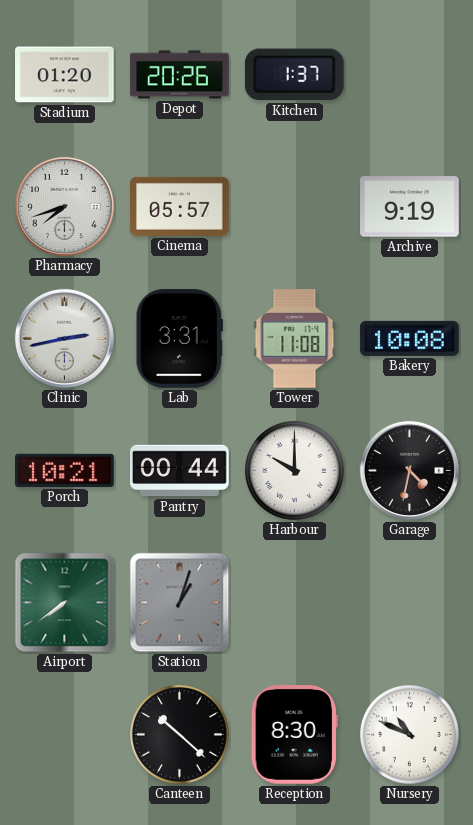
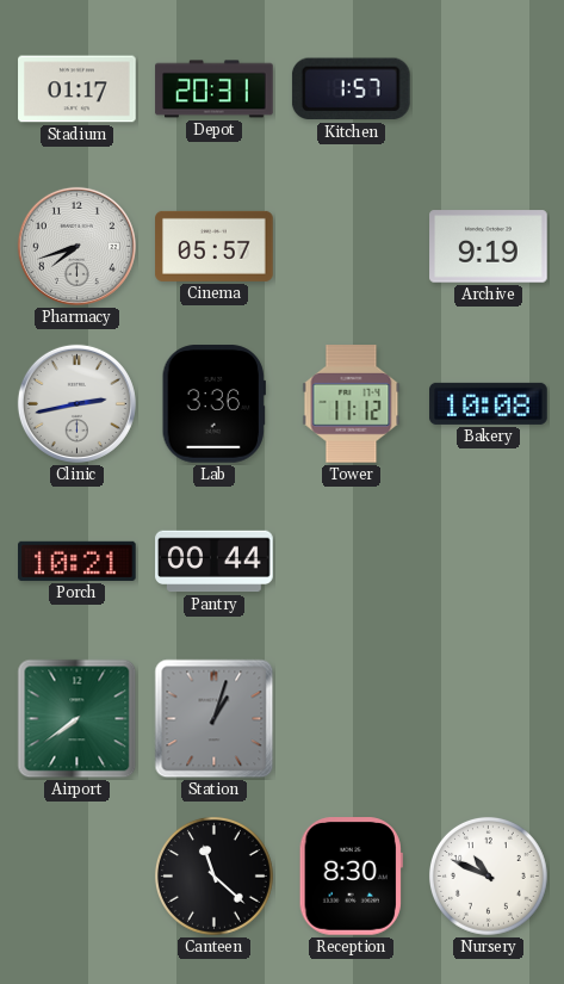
Stadium: 01:20 -> 01:17 (78, 89)
Depot: 20:26 -> 20:31 (215, 89)
Kitchen: 1:37 -> 1:57 (351, 89)
Lab: 3:31 -> 3:36 (213, 404)
Tower: 11:08 -> 11:12 (352, 404)
Harbour: 10:00 -> none (294, 470)
Garage: 4:32 -> none (409, 470)
Canteen: 10:22 -> 11:22 (213, 875)
